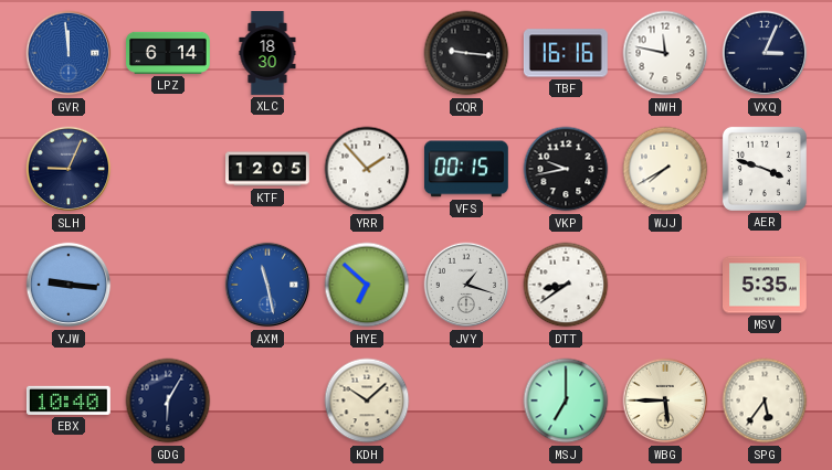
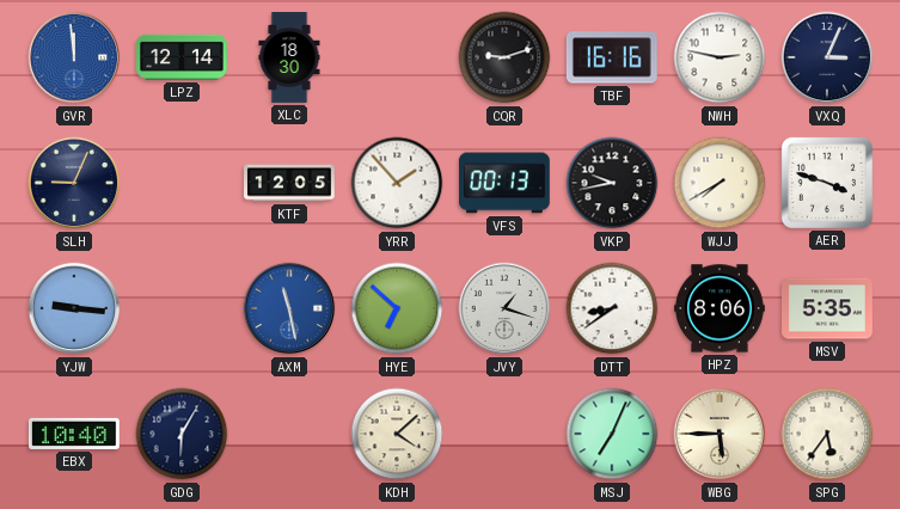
LPZ: 6:14 -> 12:14 (183, 57)
CQR: 9:16 -> 9:12 (504, 57)
NWH: 11:47 -> 2:47 (720, 57)
VFS: 00:15 -> 00:13 (504, 183)
HPZ: none -> 8:06 (721, 308)
KDH: 10:08 -> 4:08 (397, 434)
MSJ: 7:00 -> 7:04 (612, 434)
